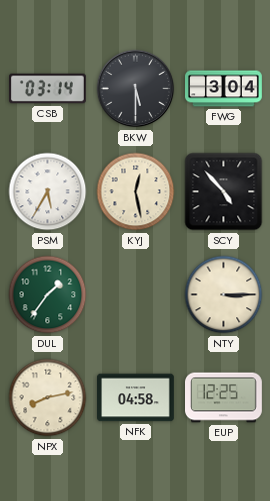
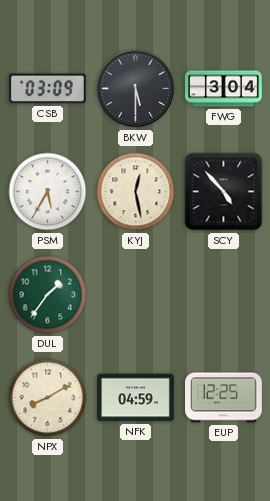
CSB: 03:14 -> 03:09 (48, 89)
NTY: 3:15 -> none (224, 295)
NPX: 8:13 -> 8:10 (48, 398)
NFK: 04:58 -> 04:59 (136, 398)
